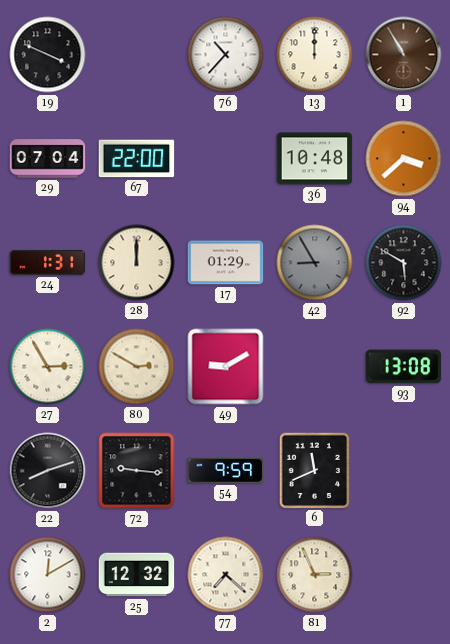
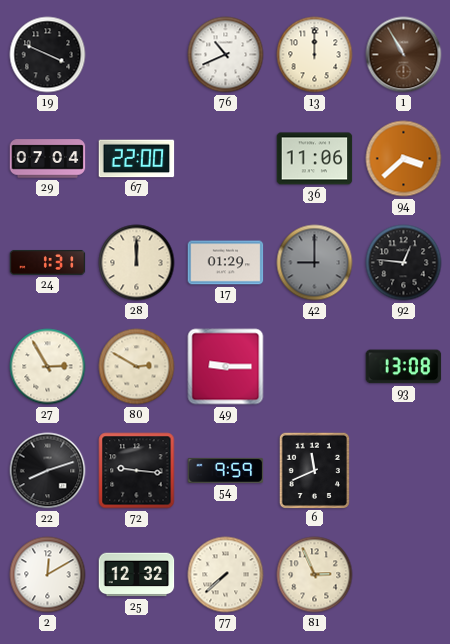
76: 10:37 -> 10:41 (226, 55)
36: 10:48 -> 11:06 (315, 159)
42: 8:55 -> 9:00 (315, 263)
92: 5:50 -> 12:46 (404, 263)
49: 9:10 -> 9:15 (226, 367)
77: 7:22 -> 7:38 (226, 575)
